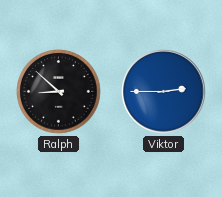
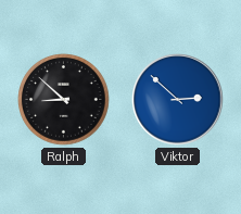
Viktor: 2:45 -> 2:52 (178, 100)
